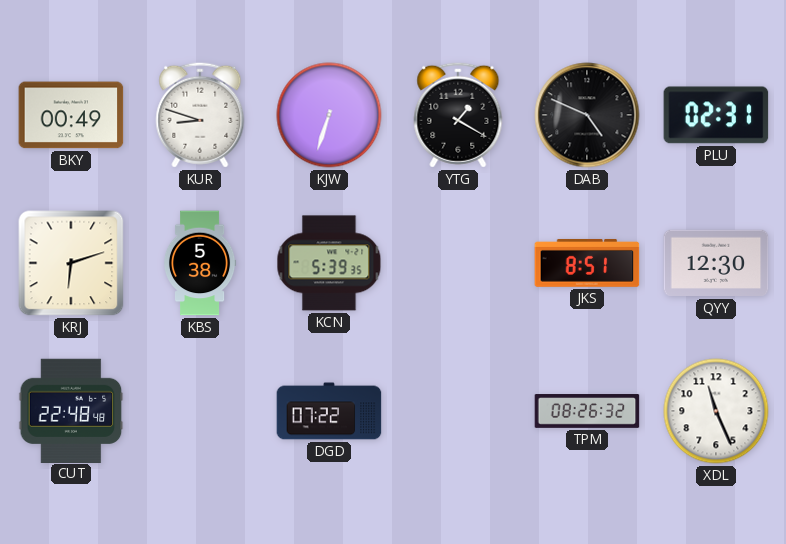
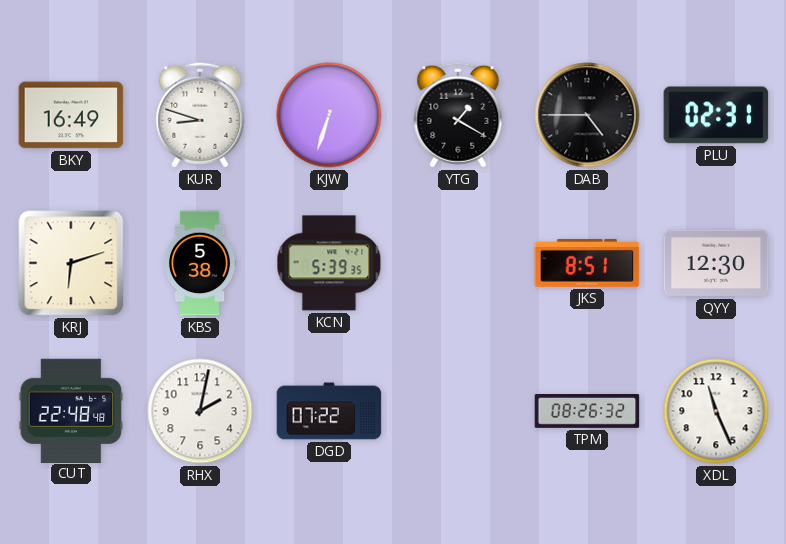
BKY: 00:49 -> 16:49 (71, 115)
DAB: 4:49 -> 4:45 (587, 115)
RHX: none -> 2:02 (200, 411)
